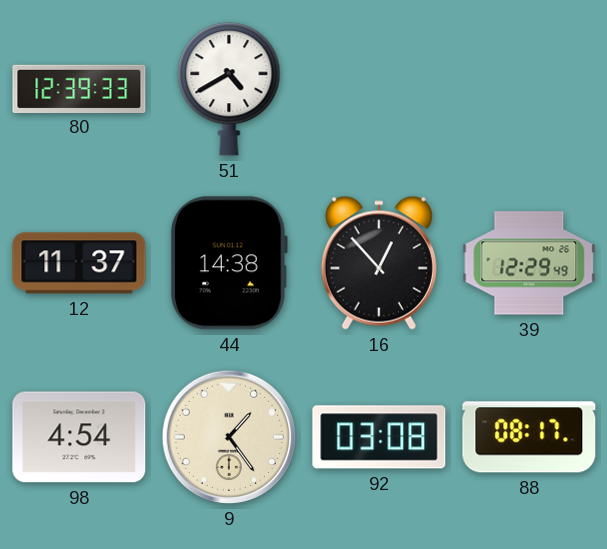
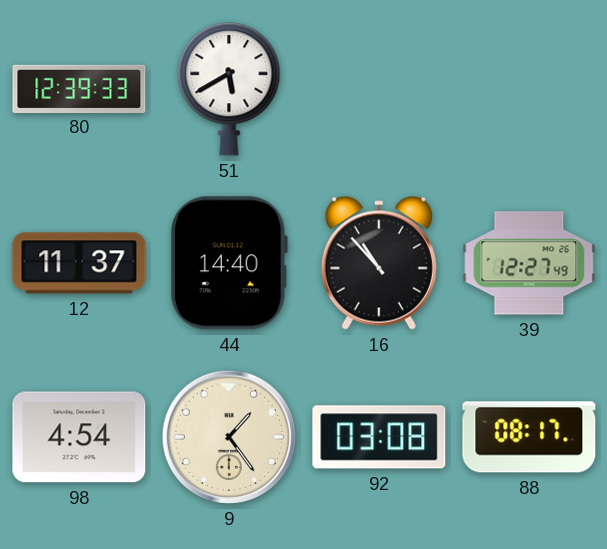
51: 4:40 -> 5:40 (229, 89)
44: 14:38 -> 14:40 (230, 263)
16: 12:53 -> 10:53 (379, 263)
39: 12:29 -> 12:27 (529, 263)
